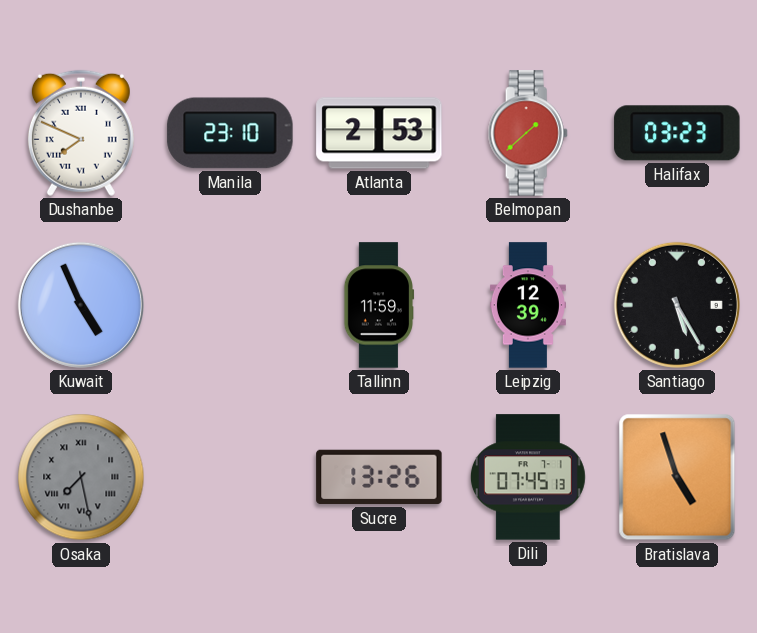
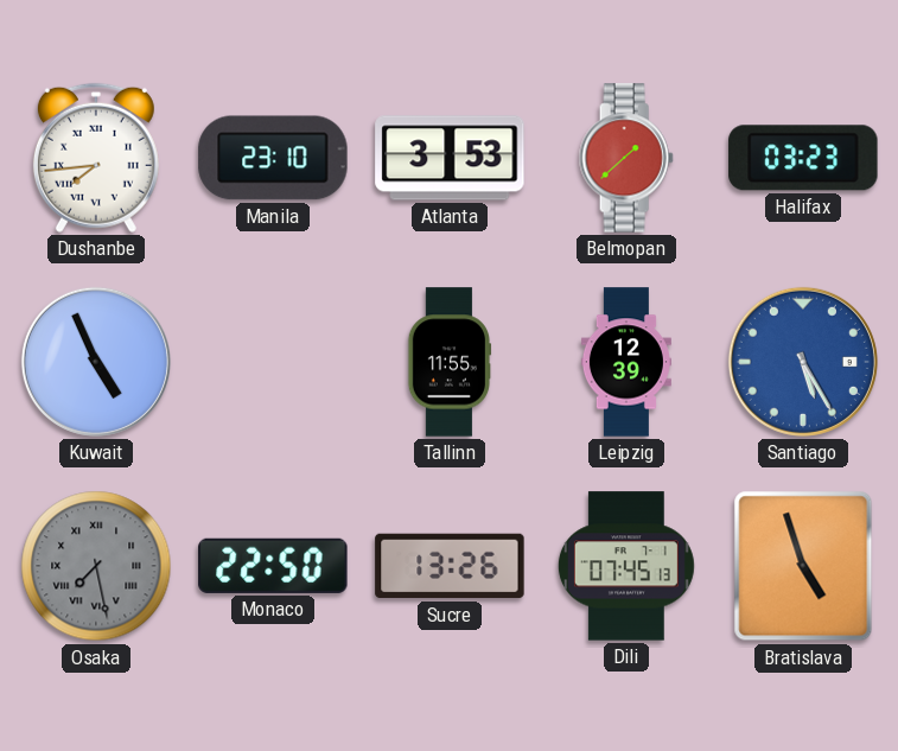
Dushanbe: 7:49 -> 7:44 (96, 158)
Atlanta: 2:53 -> 3:53 (450, 158)
Tallinn: 11:59 -> 11:55 (450, 362)
Santiago dial: black -> blue (803, 362)
Monaco: none -> 22:50 (273, 566)
